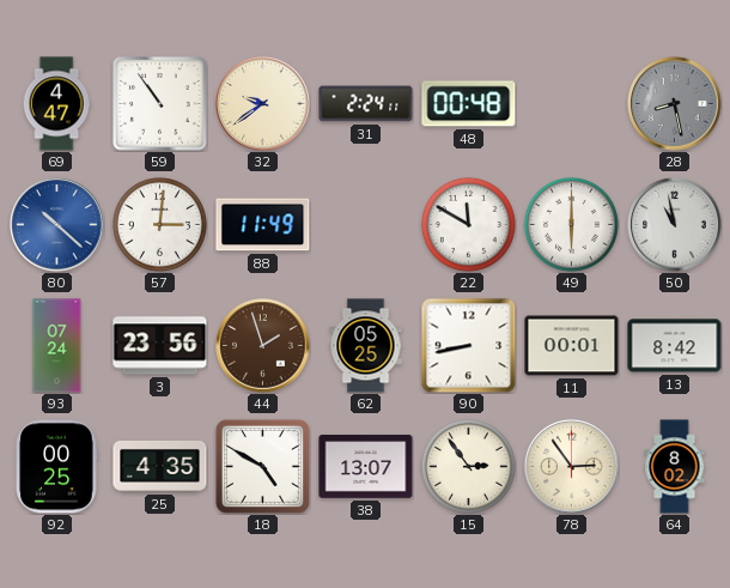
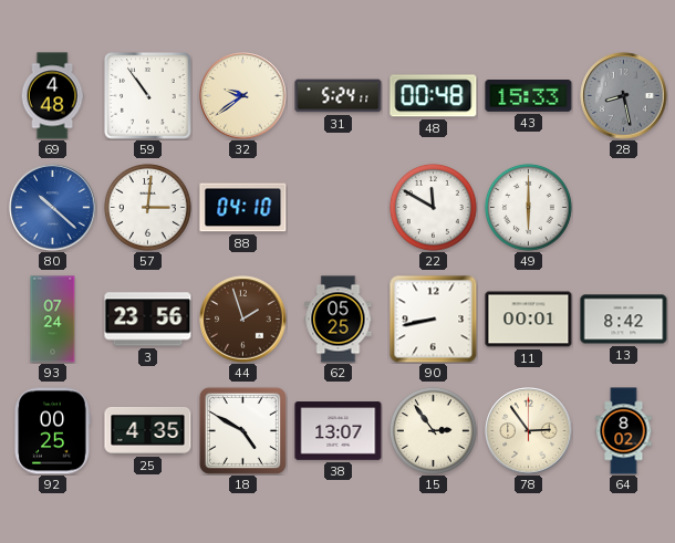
69: 4:47 -> 4:48 (52, 96)
31: 2:24 -> 5:24 (339, 96)
43: none -> 15:33 (529, 96)
88: 11:49 -> 04:10 (243, 208)
50: 10:58 -> none (675, 225)
